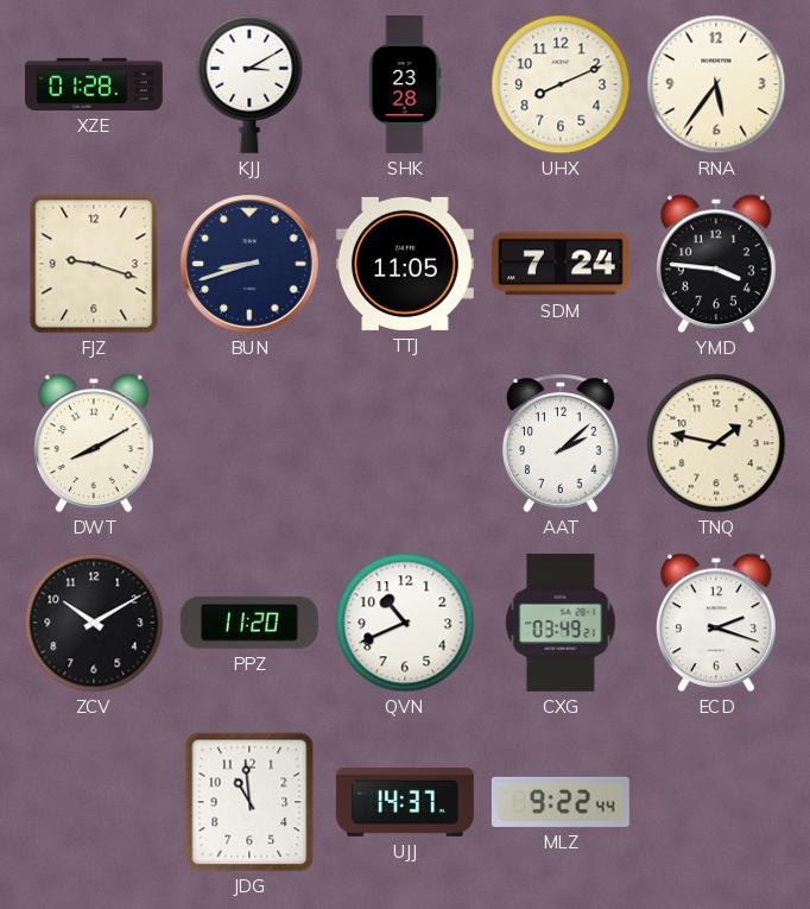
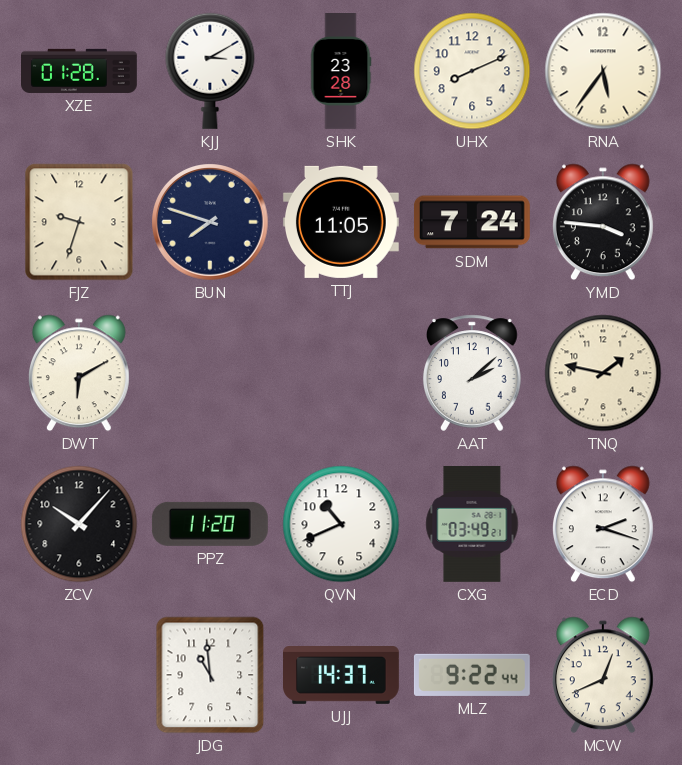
FJZ: 9:18 -> 9:33 (79, 222)
BUN: 8:42 -> 7:48 (210, 222)
DWT: 8:10 -> 6:10 (79, 373)
ZCV: 10:10 -> 10:07 (79, 524)
MCW: none -> 12:41 (603, 675)
